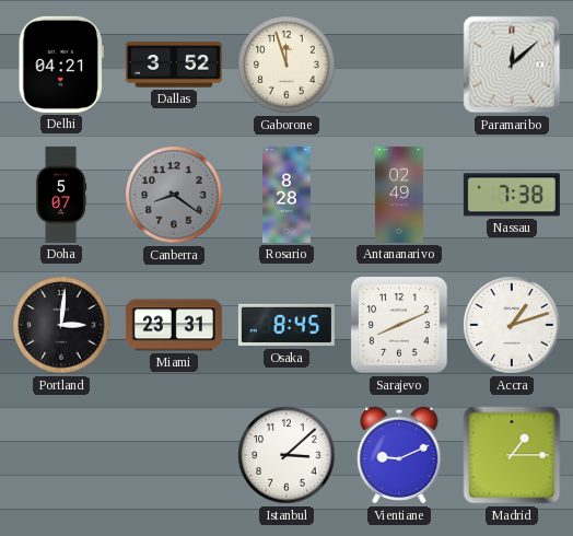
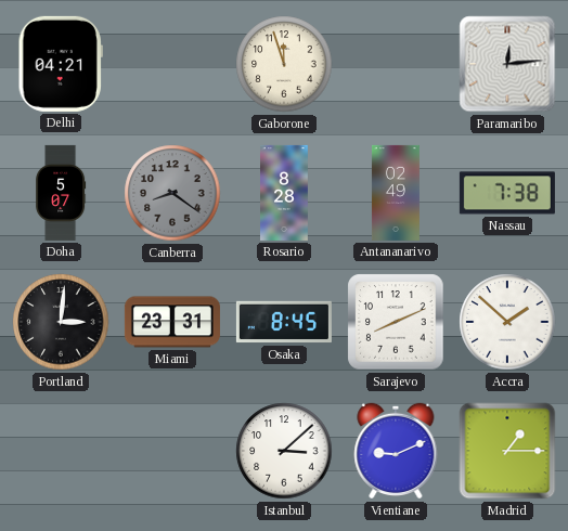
Dallas: 3:52 -> none (174, 65)
Paramaribo: 12:08 -> 12:14 (507, 64)
Accra: 1:12 -> 1:52 (507, 322)
